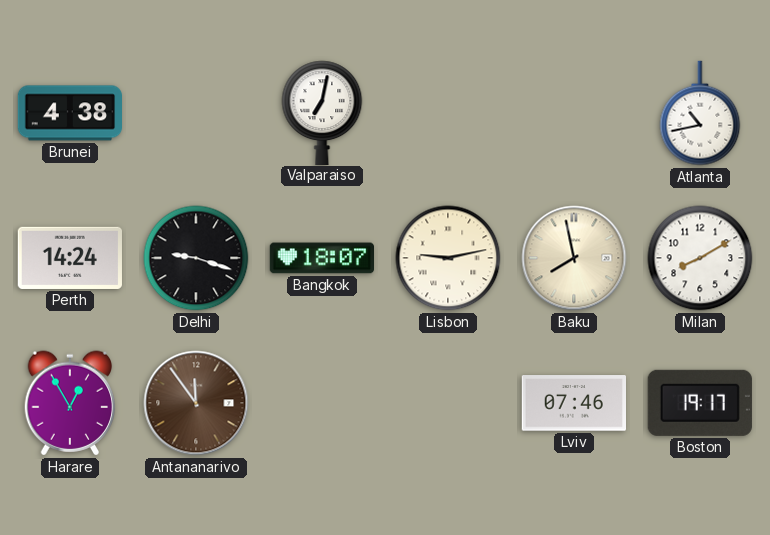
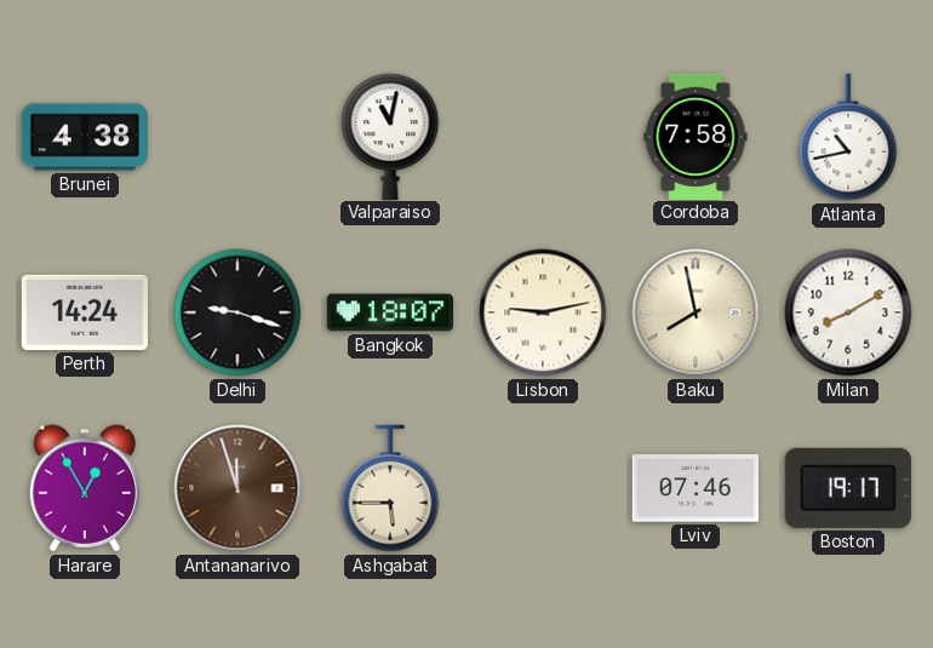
Valparaiso: 7:02 -> 11:02 (390, 136)
Cordoba: none -> 7:58 (696, 136)
Antananarivo: 11:54 -> 11:57 (237, 488)
Ashgabat: none -> 5:45 (390, 488)
